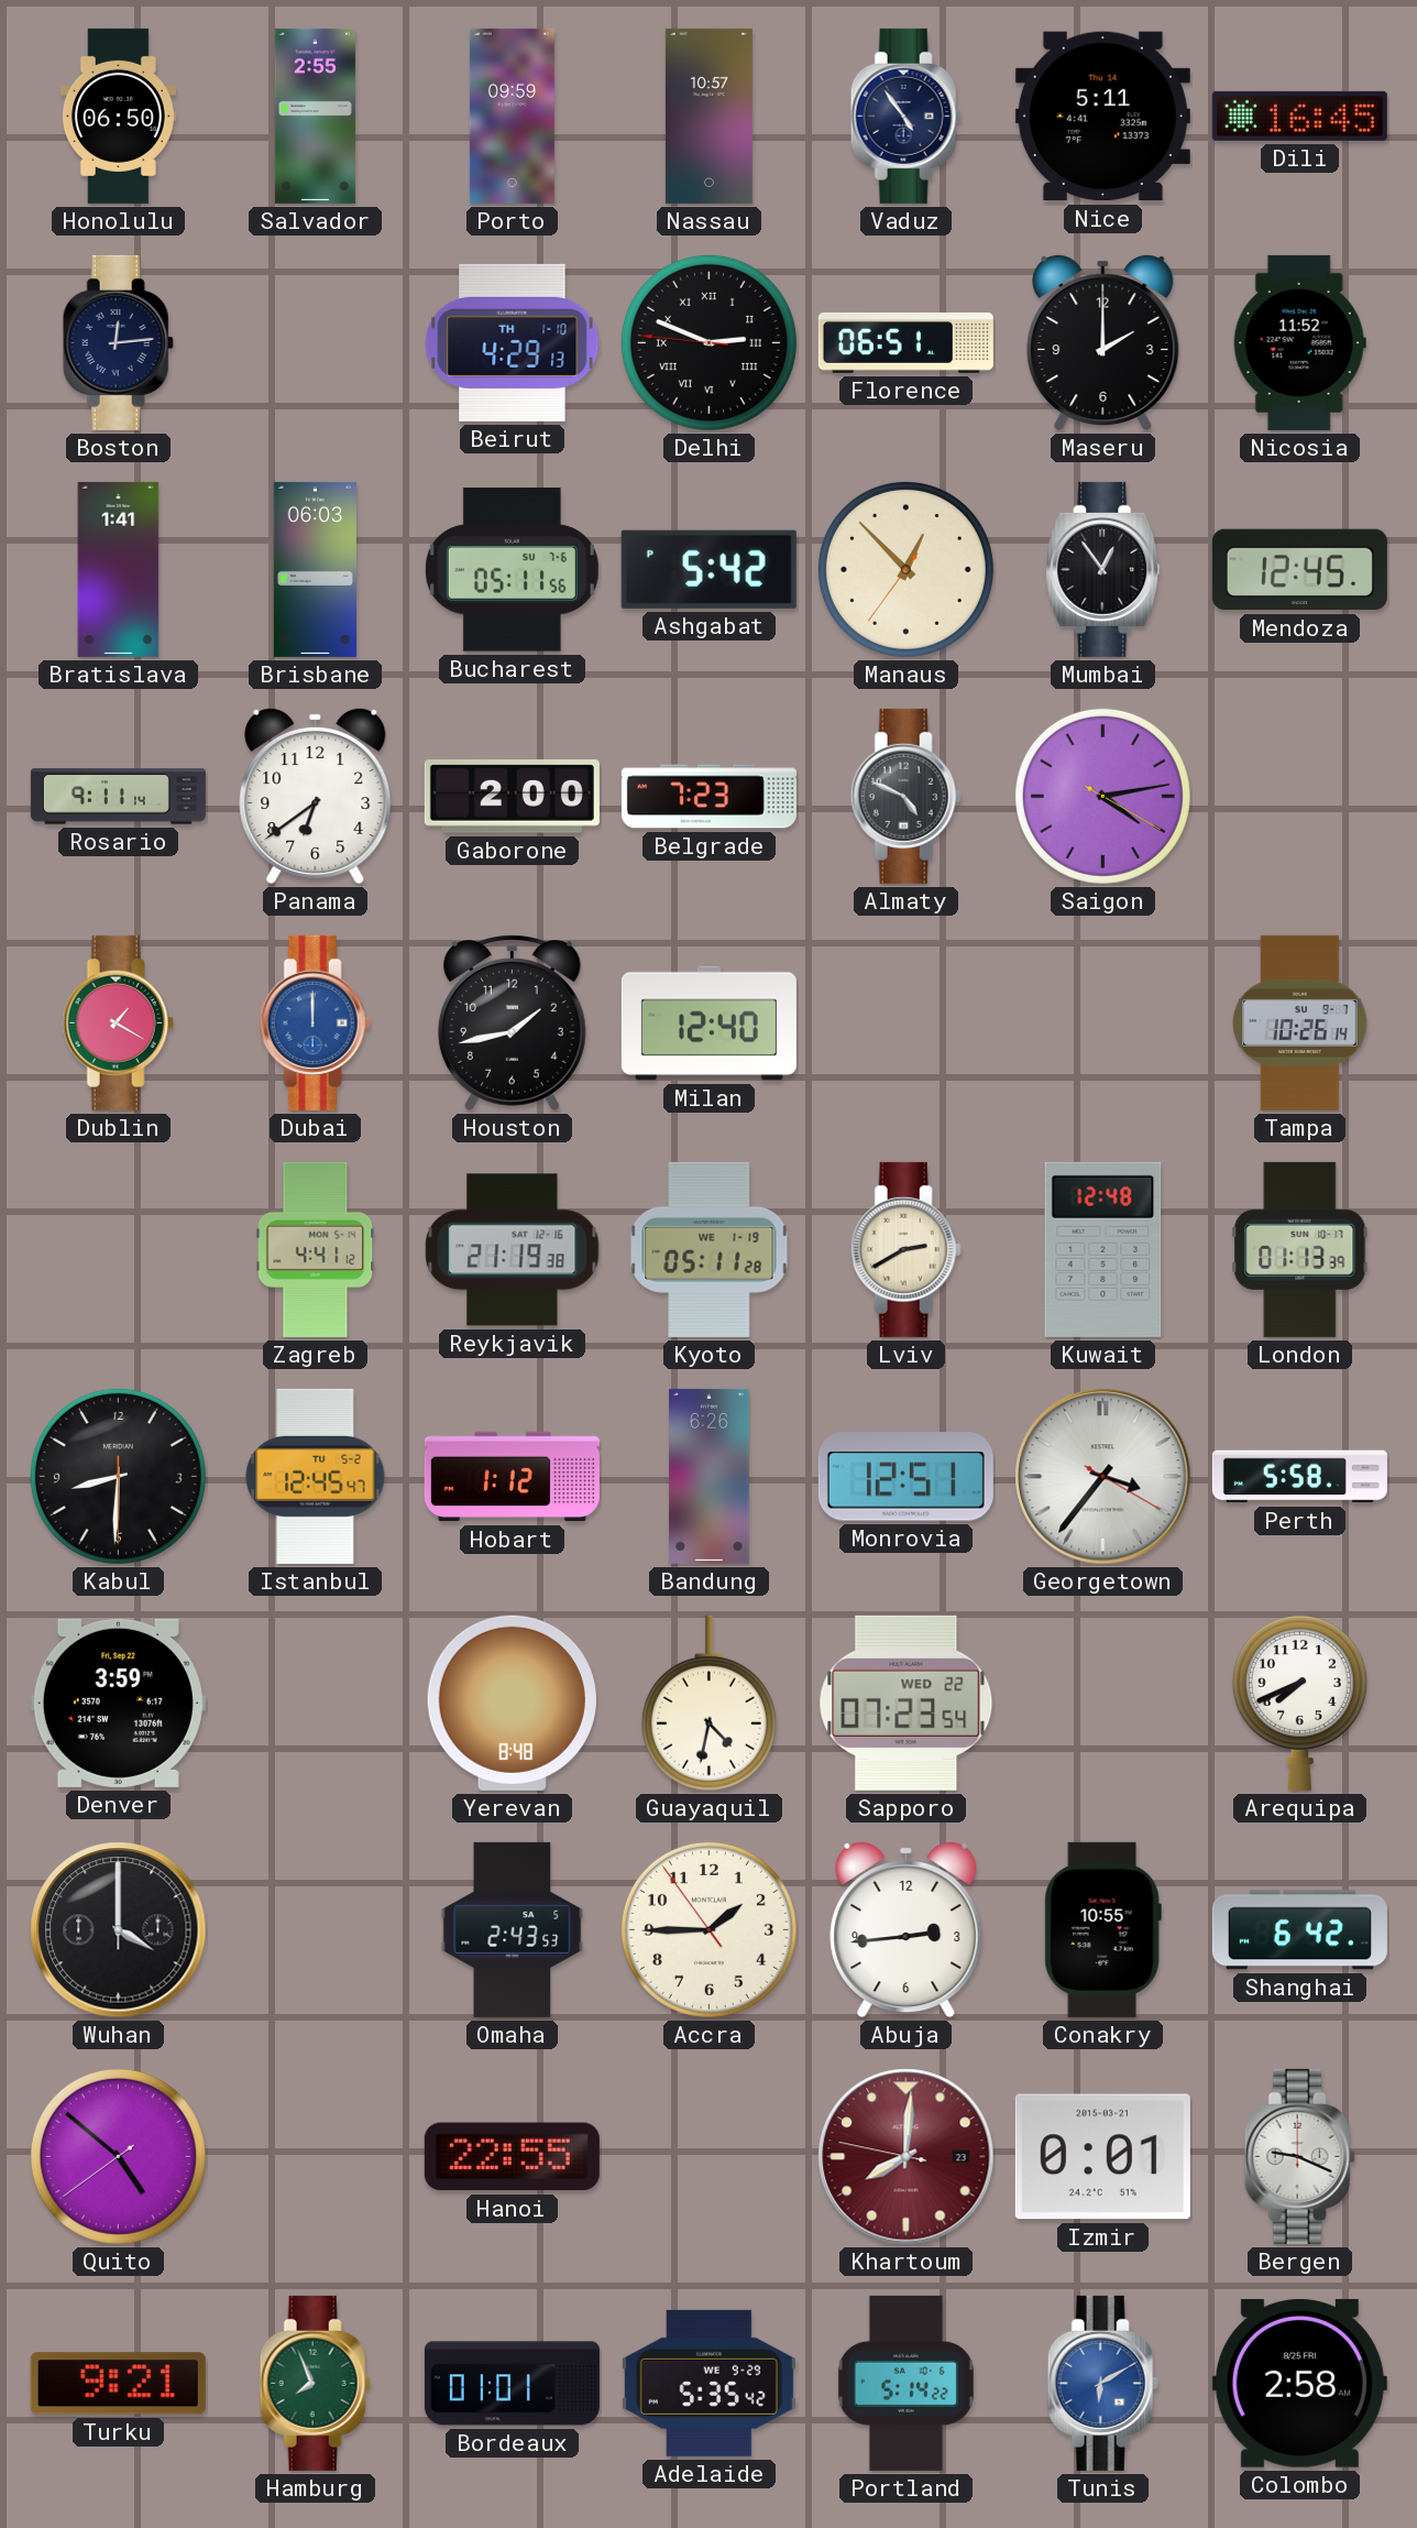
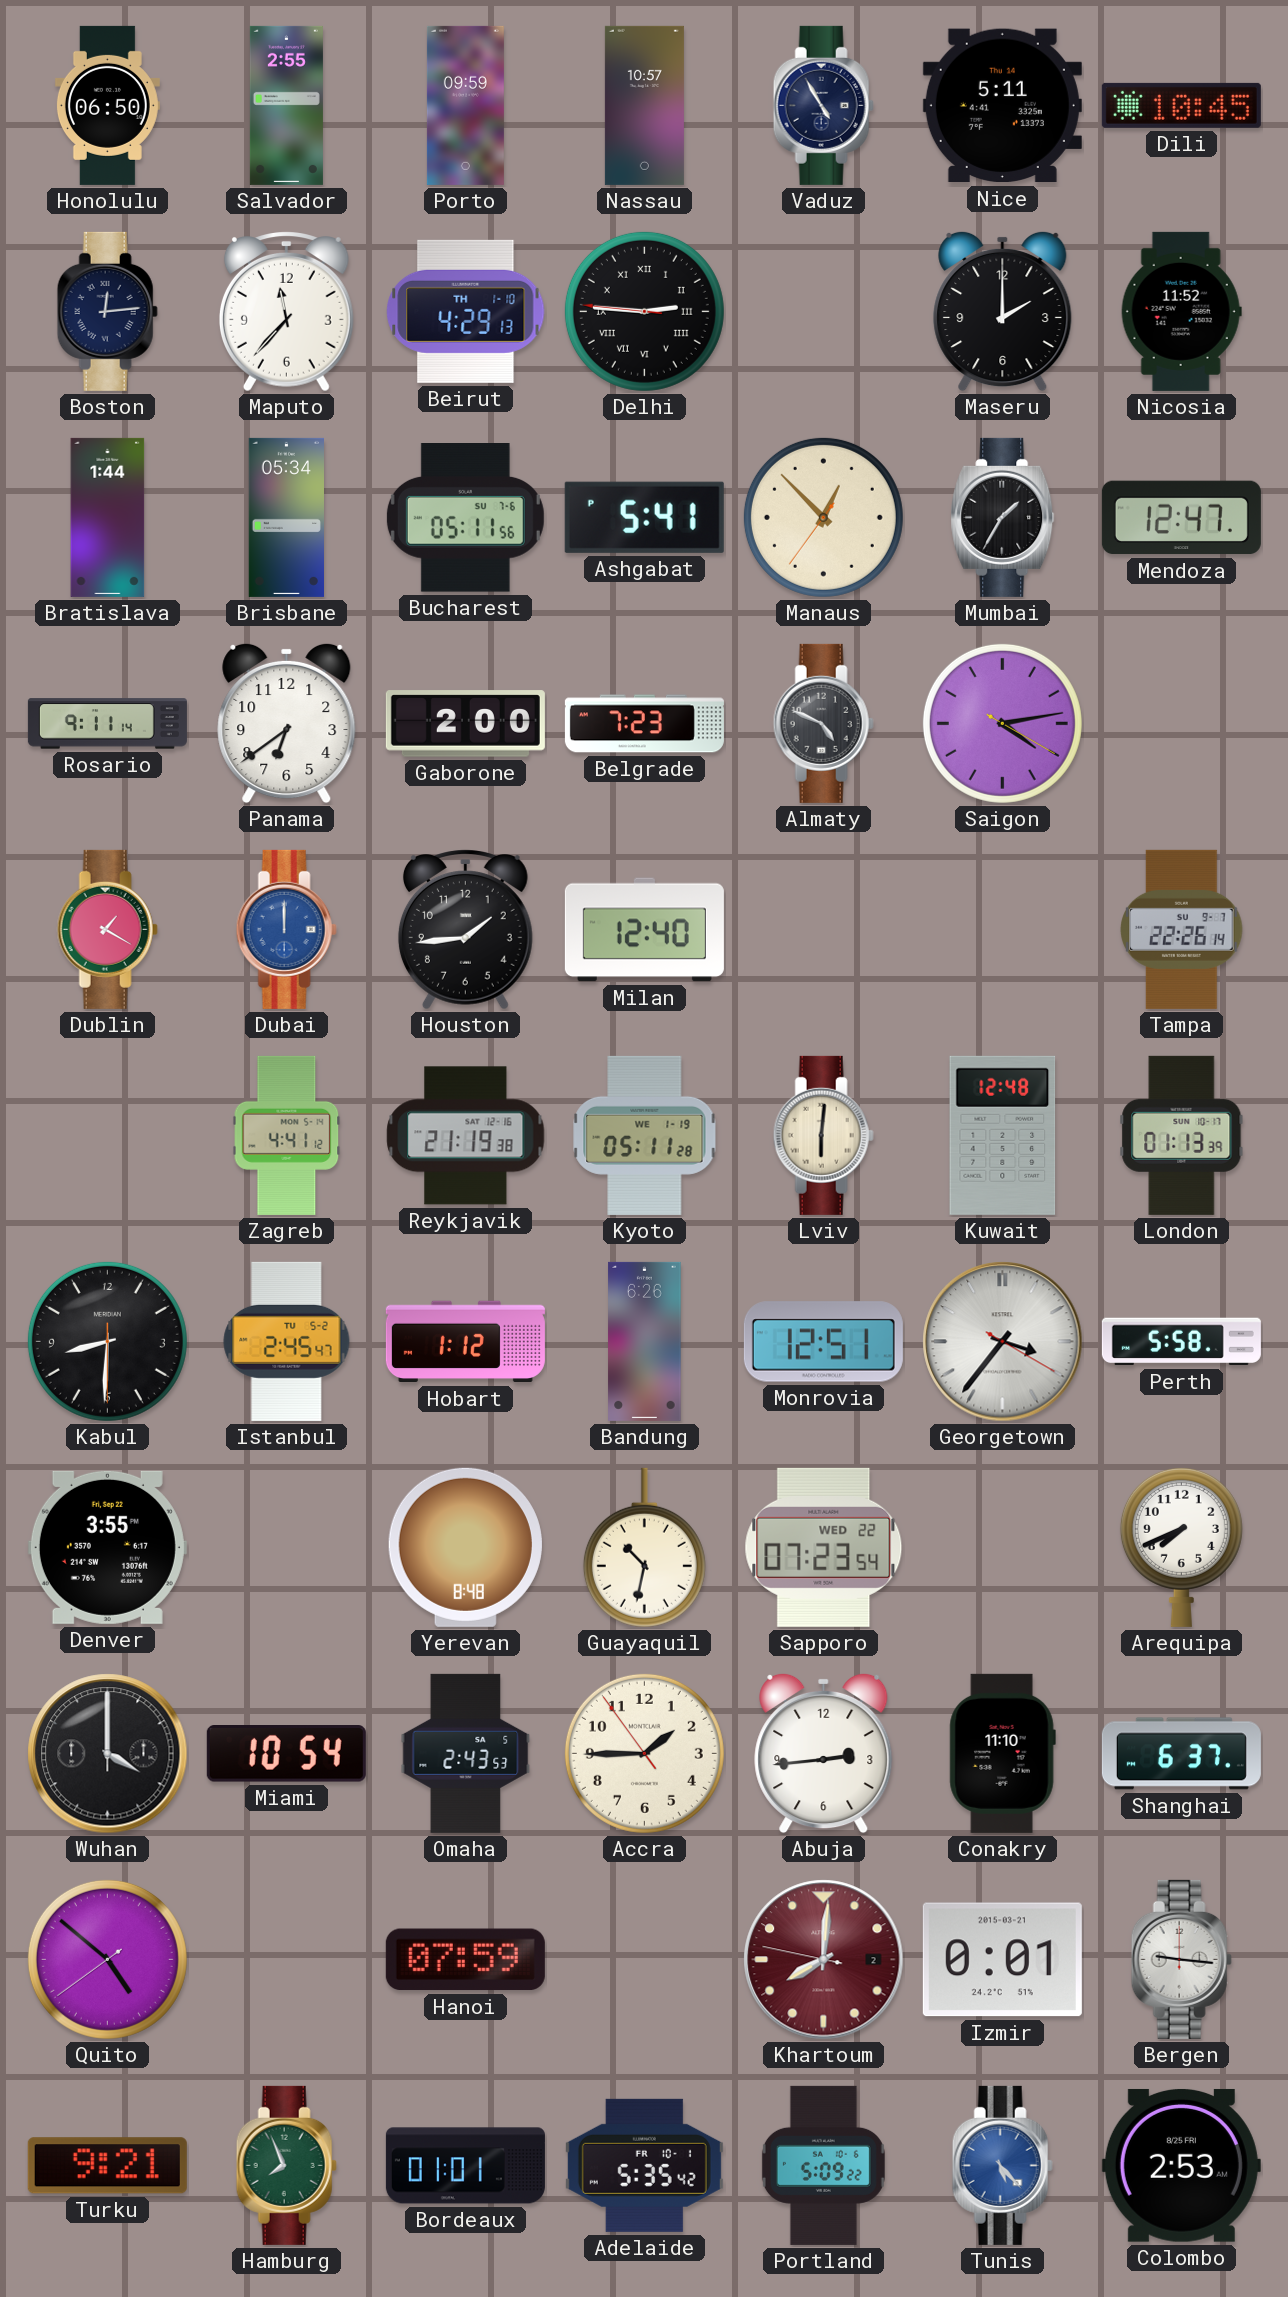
Vaduz: 4:54 -> 4:55 (823, 105)
Dili: 16:45 -> 10:45 (1181, 105)
Maputo: none -> 11:37 (286, 312)
Delhi: 2:48 -> 2:45 (644, 311)
Florence: 06:51 -> none (905, 342)
Bratislava: 1:41 -> 1:44 (108, 517)
Brisbane: 06:03 -> 05:34 (286, 517)
Ashgabat: 5:42 -> 5:41 (644, 517)
Mumbai: 12:54 -> 1:35 (1003, 517)
Mendoza: 12:45 -> 12:47 (1181, 518)
Houston: 1:43 -> 1:44 (465, 930)
Tampa: 10:26 -> 22:26 (1182, 929)
Lviv: 2:40 -> 6:01 (823, 1135)
Istanbul: 12:45 -> 2:45 (287, 1341)
Denver: 3:59 -> 3:55 (107, 1547)
Guayaquil: 4:32 -> 10:32 (644, 1548)
Miami: none -> 10:54 (286, 1754)
Conakry: 10:55 -> 11:10 (1002, 1753)
Shanghai: 6:42 -> 6:37 (1181, 1754)
Hanoi: 22:55 -> 07:59 (465, 1960)
Khartoum date: 23 -> 2 (824, 1960)
Bergen: 9:19 -> 9:16 (1181, 1959)
Adelaide date: WE 9-29 -> FR 10-1 (644, 2165)
Portland: 5:14 -> 5:09 (823, 2165)
Tunis: 6:10 -> 5:23 (1002, 2165)
Colombo: 2:58 -> 2:53 (1181, 2165)
